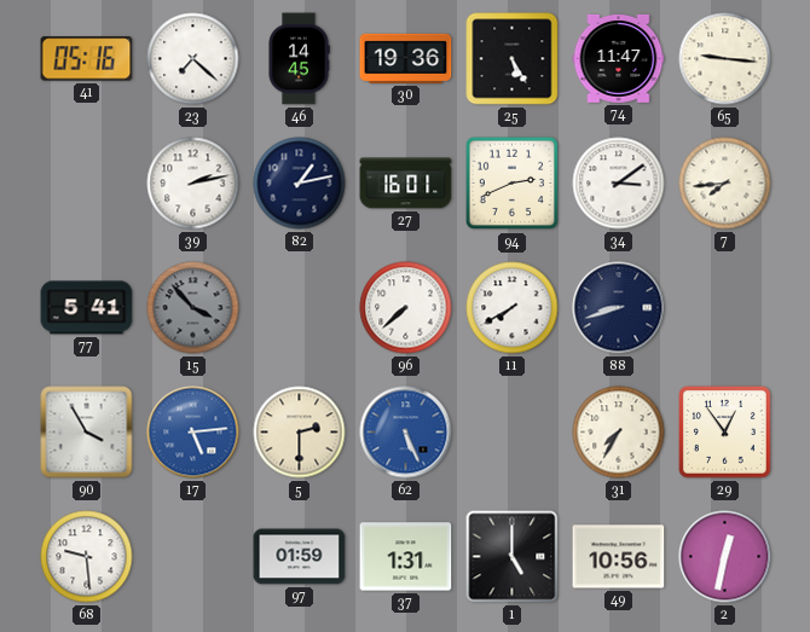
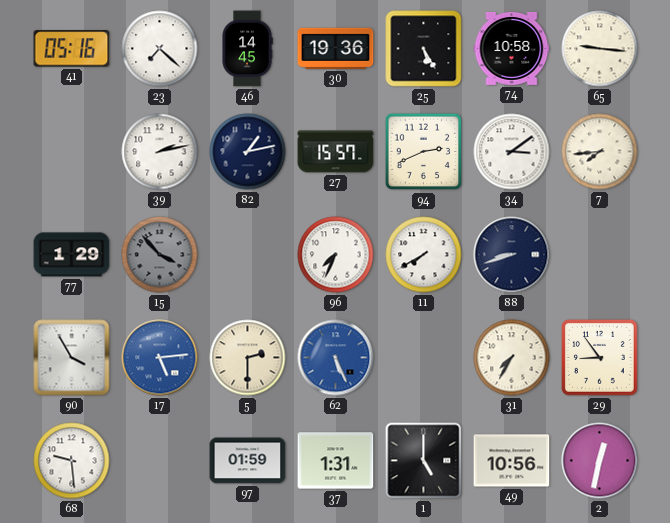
74: 11:47 -> 10:58 (512, 48)
27: 16:01 -> 15:57 (336, 152)
77: 5:41 -> 1:29 (72, 255)
96: 7:38 -> 7:34 (336, 255)
29: 12:54 -> 8:54 (599, 357)
